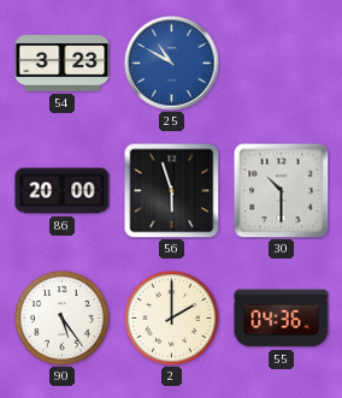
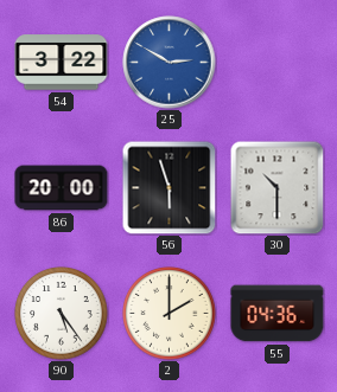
54: 3:23 -> 3:22 (62, 63)
25: 10:50 -> 2:50 (170, 63)
